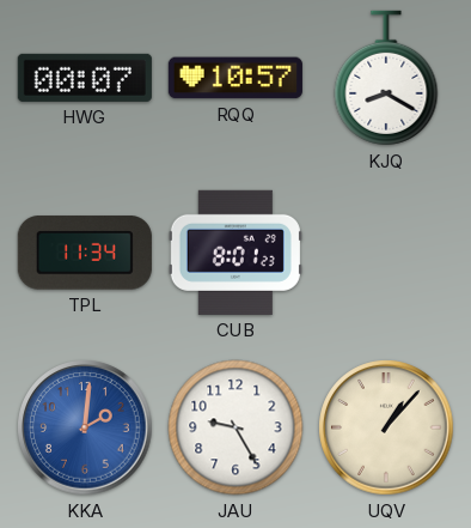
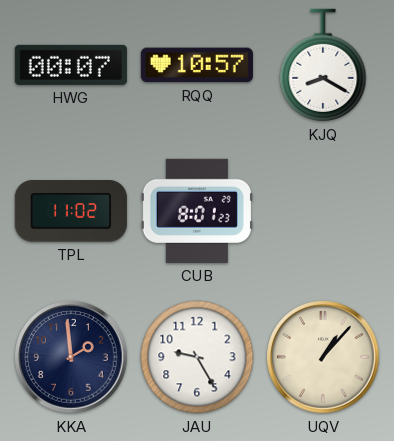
TPL: 11:34 -> 11:02 (71, 211)
KKA: 2:01 -> 1:59 (71, 357)
KKA dial: blue -> navy (71, 357)
